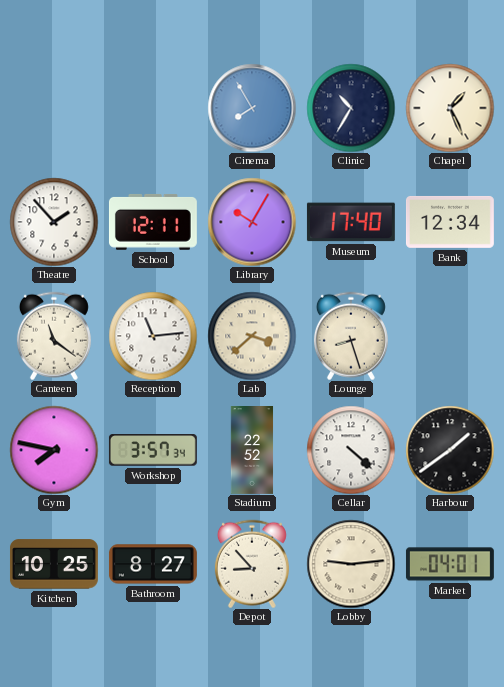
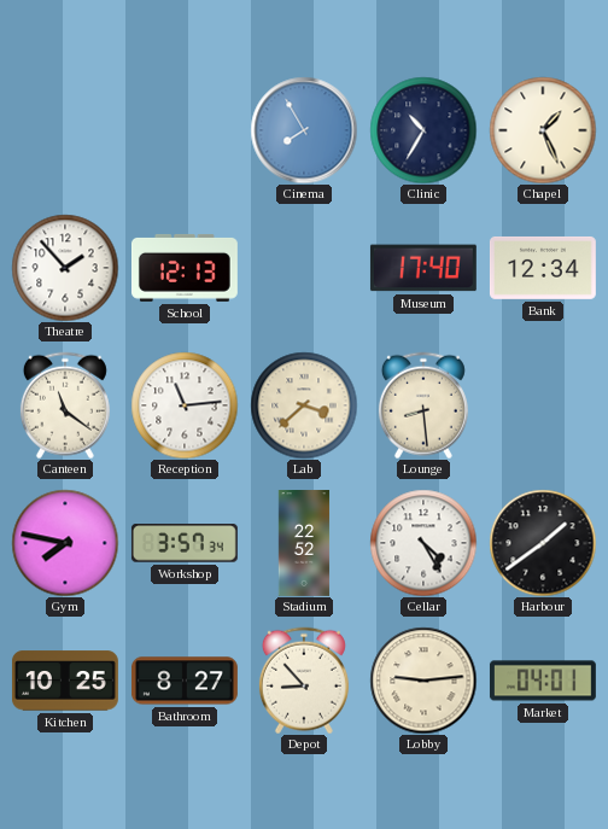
School: 12:11 -> 12:13 (185, 268)
Library: 10:05 -> none (252, 222)
Lounge: 8:27 -> 8:29 (423, 405)
Cellar: 4:22 -> 4:25 (423, 543)
